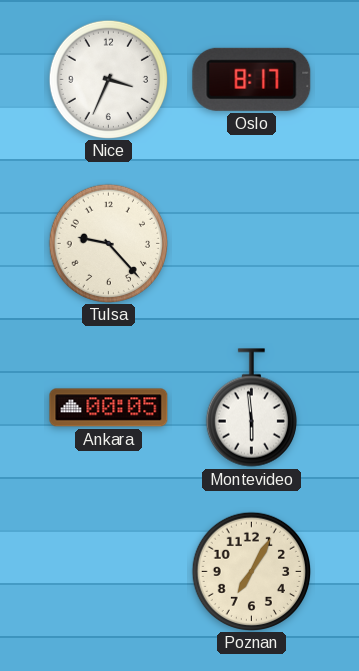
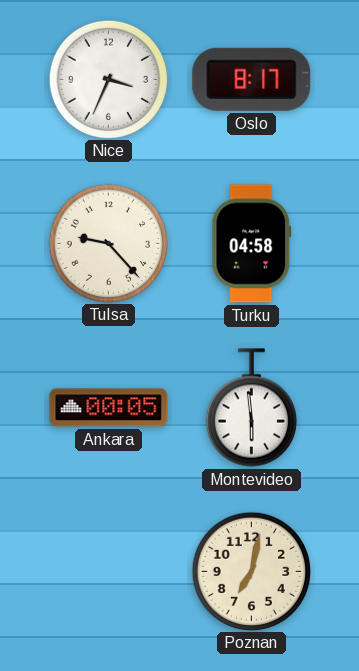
Turku: none -> 04:58 (252, 244)
Poznan: 7:05 -> 7:02 (251, 571)
